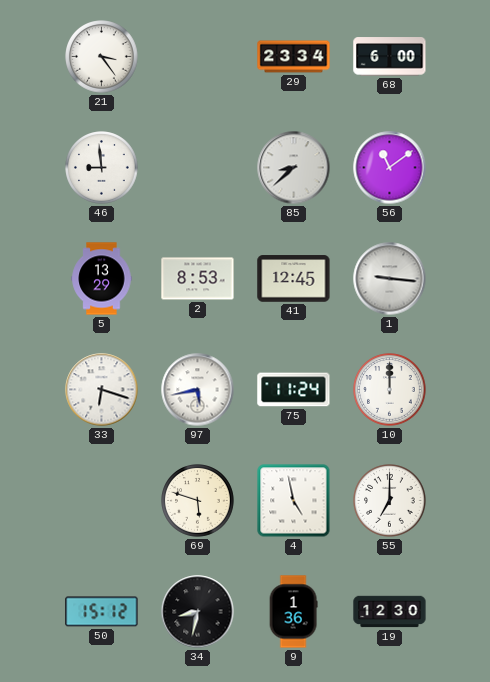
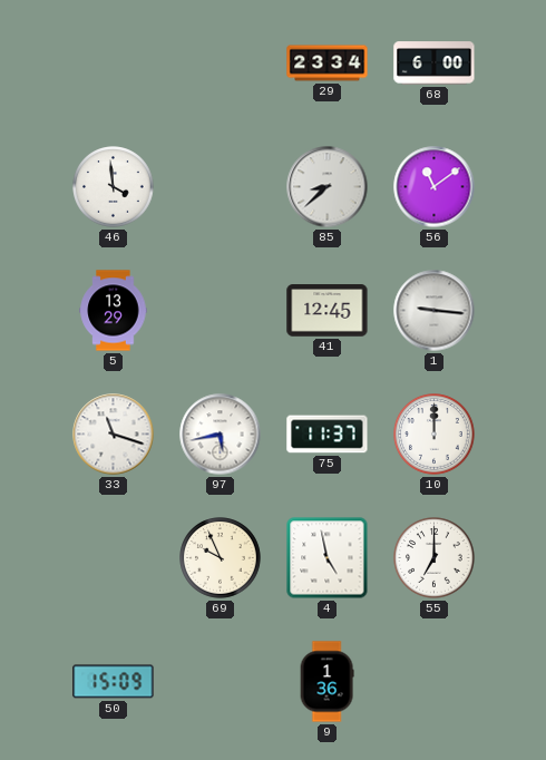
21: 3:24 -> none (102, 57)
46: 8:59 -> 3:59 (114, 187)
2: 8:53 -> none (198, 279)
33: 6:18 -> 11:18 (114, 435)
75: 11:24 -> 11:37 (328, 435)
69: 5:48 -> 9:56 (221, 558)
50: 15:12 -> 15:09 (114, 682)
34: 8:32 -> none (198, 612)
19: 12:30 -> none (390, 612)
